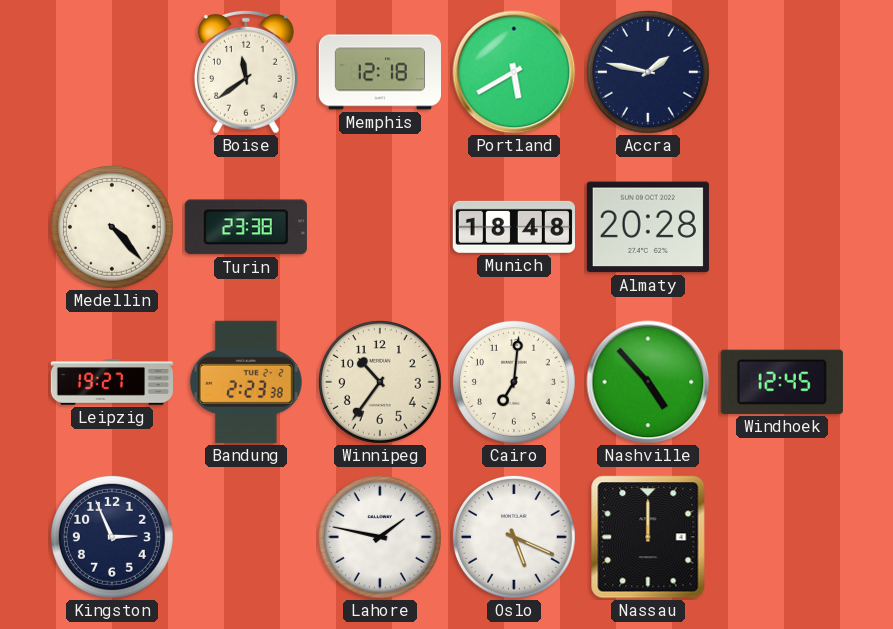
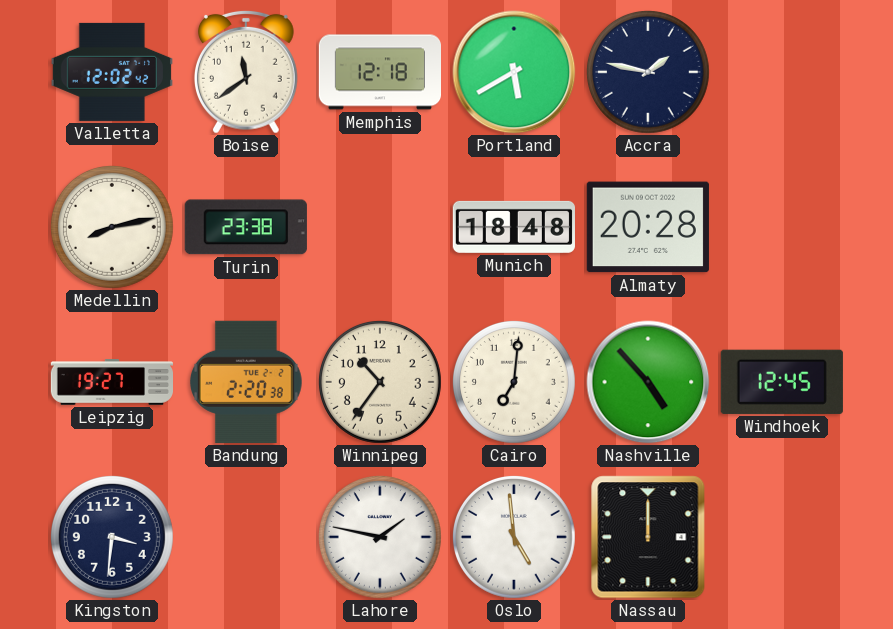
Valletta: none -> 12:02 (112, 72)
Medellin: 4:23 -> 8:13 (112, 227)
Bandung: 2:23 -> 2:20 (246, 382)
Kingston: 2:56 -> 3:31 (112, 537)
Oslo: 5:19 -> 4:59 (514, 537)
